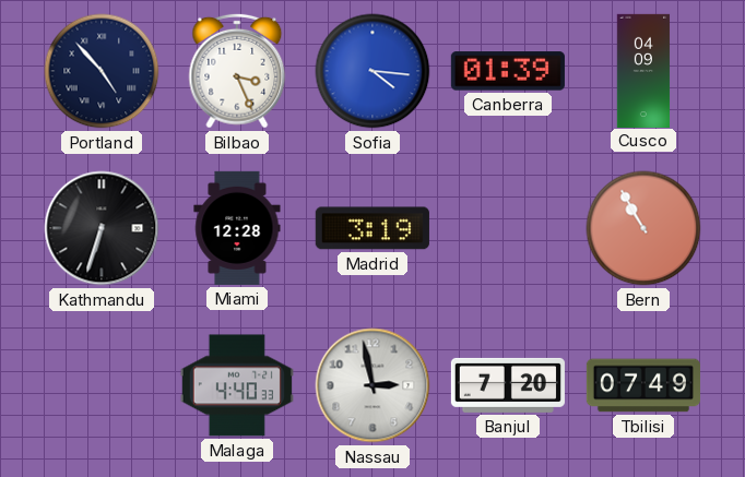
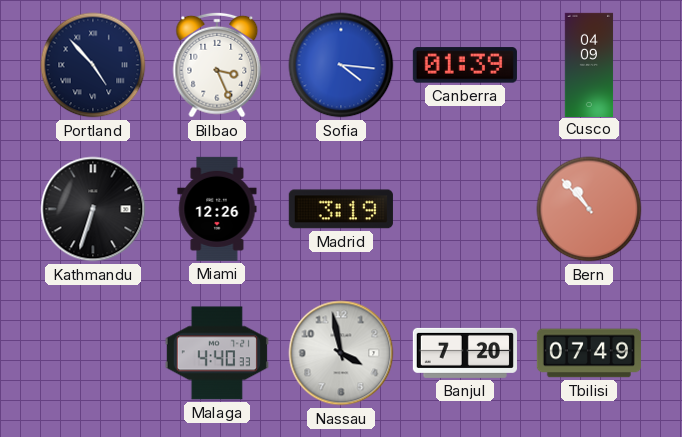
Miami: 12:28 -> 12:26 (217, 209)
Bern: 10:55 -> 10:53 (589, 209)
Nassau: 2:58 -> 3:58 (341, 353)
